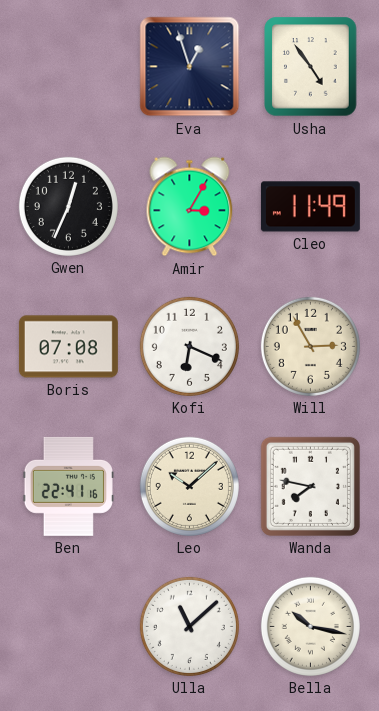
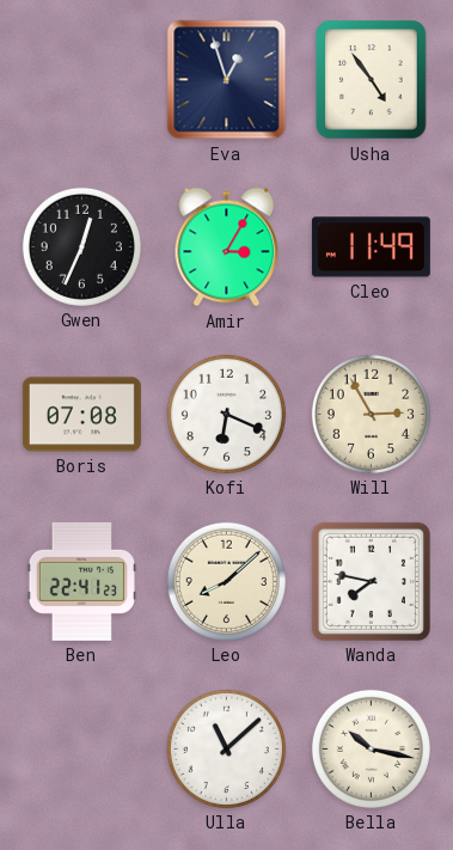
Ben: 22:41:16 -> 22:41:23 (81, 581)
Leo: 10:08 -> 8:08 (226, 581)
